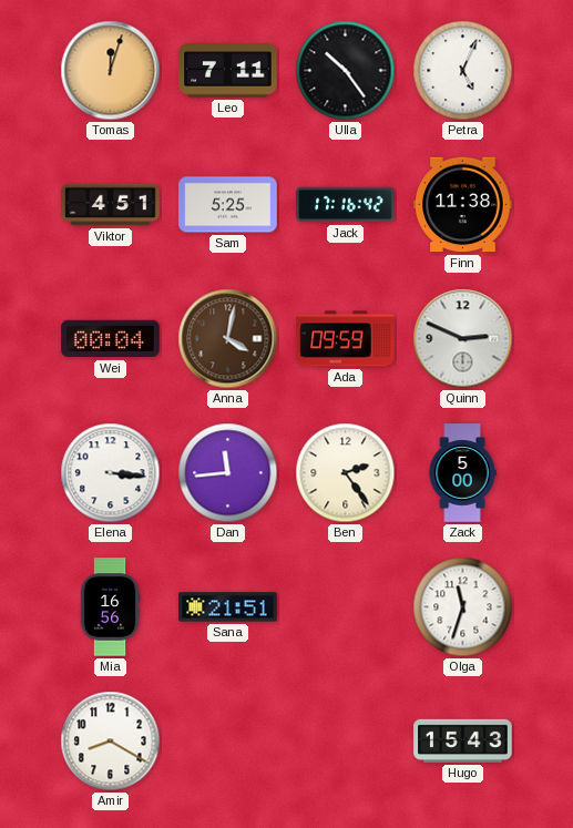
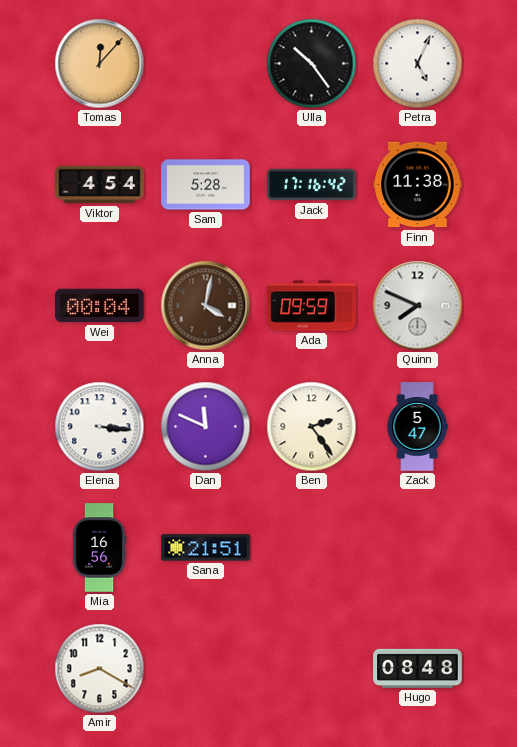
Tomas: 12:03 -> 12:07 (100, 64)
Leo: 7:11 -> none (228, 71)
Viktor: 4:51 -> 4:54 (100, 185)
Sam: 5:25 -> 5:28 (206, 185)
Quinn: 2:49 -> 7:49 (418, 306)
Dan: 11:44 -> 11:49 (206, 427)
Zack: 5:00 -> 5:47 (417, 427)
Olga: 11:33 -> none (463, 607)
Hugo: 15:43 -> 08:48 (418, 668)
